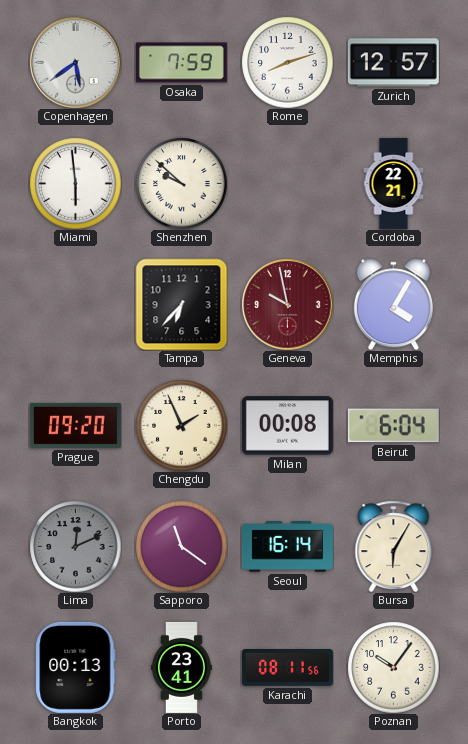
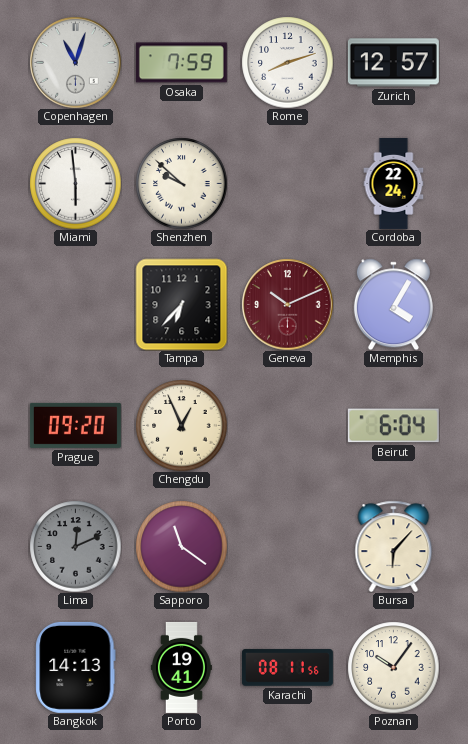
Copenhagen: 5:39 -> 11:03 (75, 62)
Cordoba: 22:21 -> 22:24 (394, 183)
Geneva: 9:58 -> 10:11 (287, 304)
Chengdu: 1:56 -> 12:56 (181, 425)
Milan: 00:08 -> none (287, 426)
Seoul: 16:14 -> none (287, 547)
Bursa: 6:05 -> 6:07 (394, 546)
Bangkok: 00:13 -> 14:13 (76, 667)
Porto: 23:41 -> 19:41 (181, 667)
